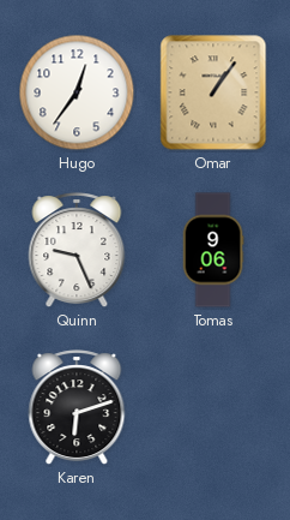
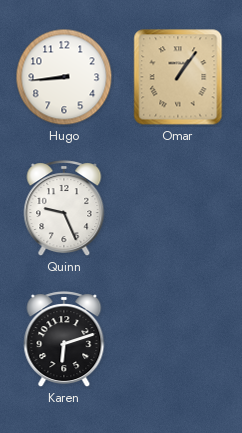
Hugo: 12:36 -> 8:44 (64, 77)
Tomas: 9:06 -> none (213, 250)
